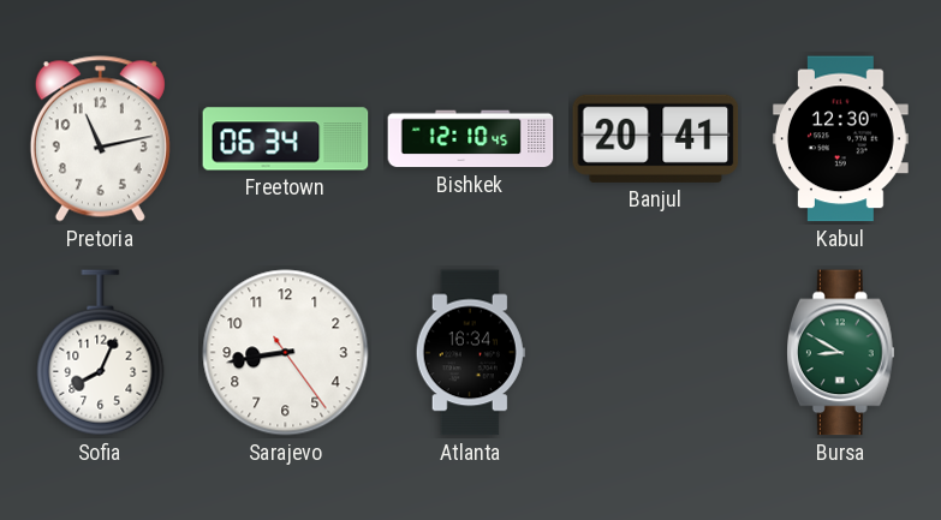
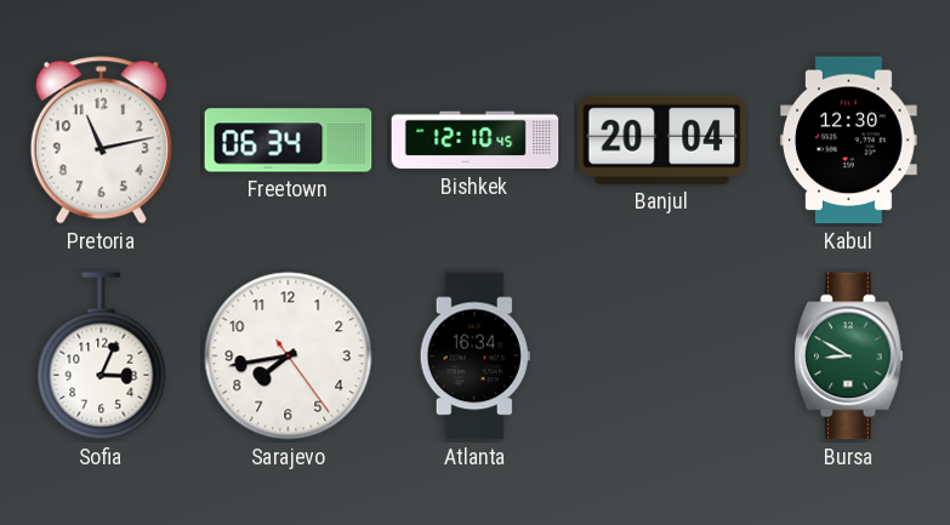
Banjul: 20:41 -> 20:04 (662, 139)
Sofia: 8:04 -> 3:04 (102, 356)
Sarajevo: 8:43 -> 7:43 (289, 356)
